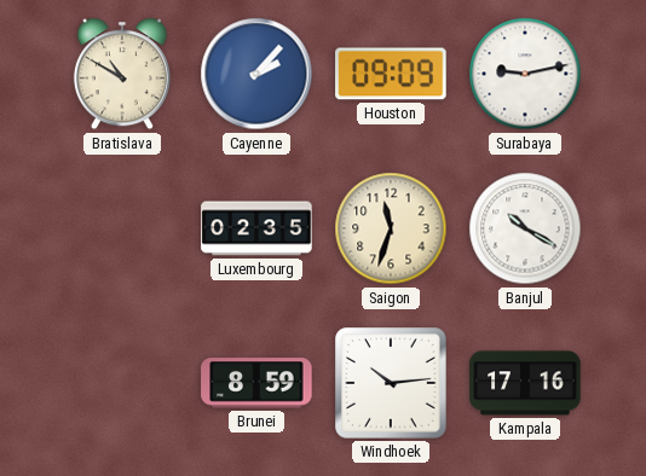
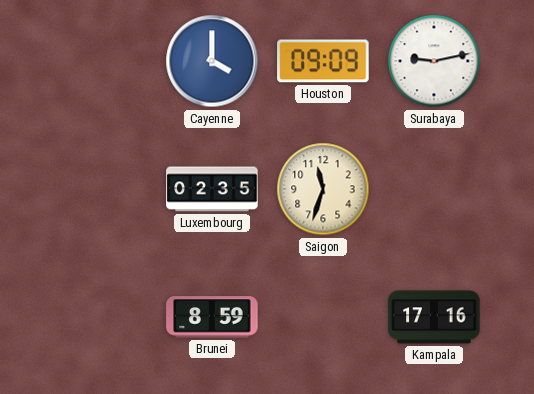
Bratislava: 10:50 -> none (122, 74)
Cayenne: 2:07 -> 4:00 (212, 61)
Banjul: 10:20 -> none (525, 228)
Windhoek: 10:14 -> none (391, 383)
